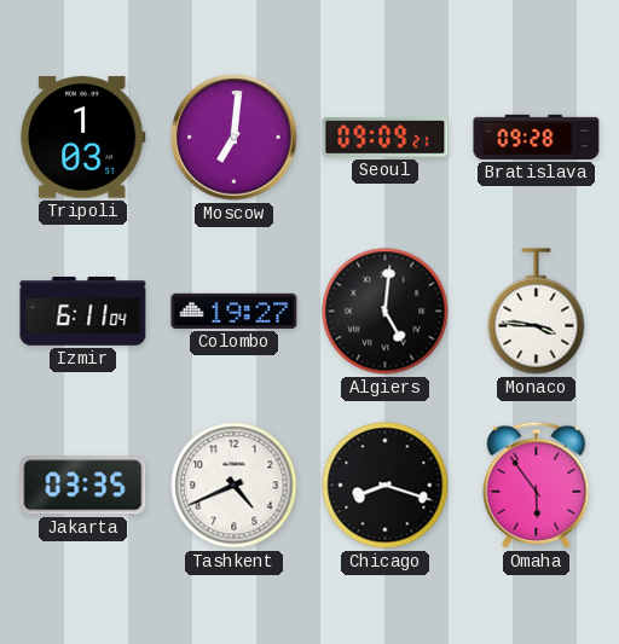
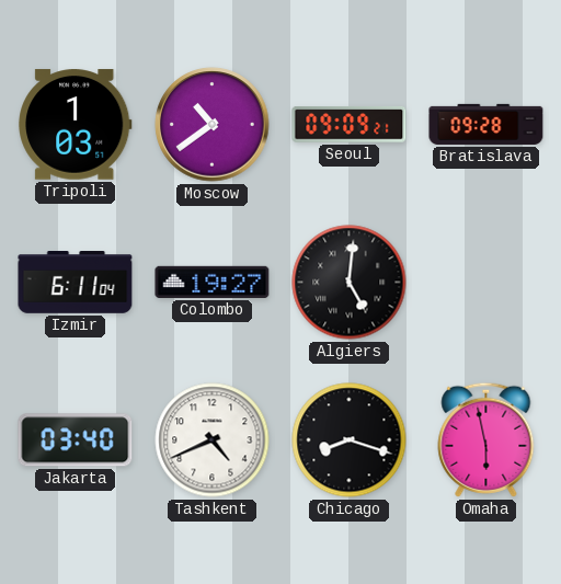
Moscow: 7:01 -> 10:39 (213, 125)
Monaco: 3:46 -> none (537, 312)
Jakarta: 03:35 -> 03:40 (76, 440)
Omaha: 5:54 -> 5:58 (486, 439)
